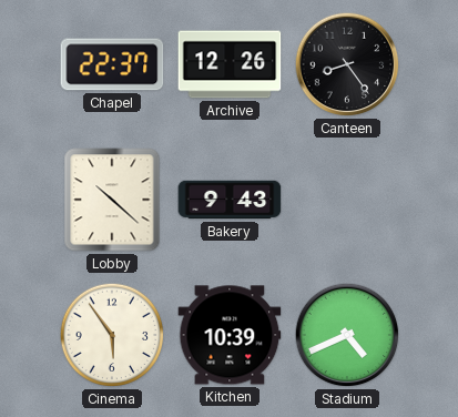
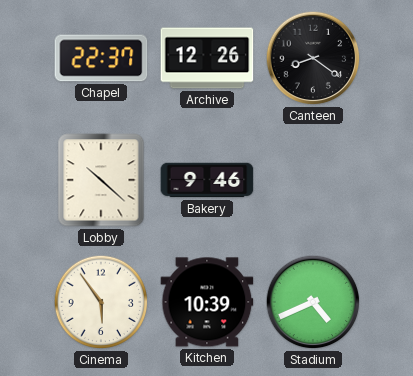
Canteen: 8:24 -> 8:21 (313, 58)
Bakery: 9:43 -> 9:46 (207, 180)
